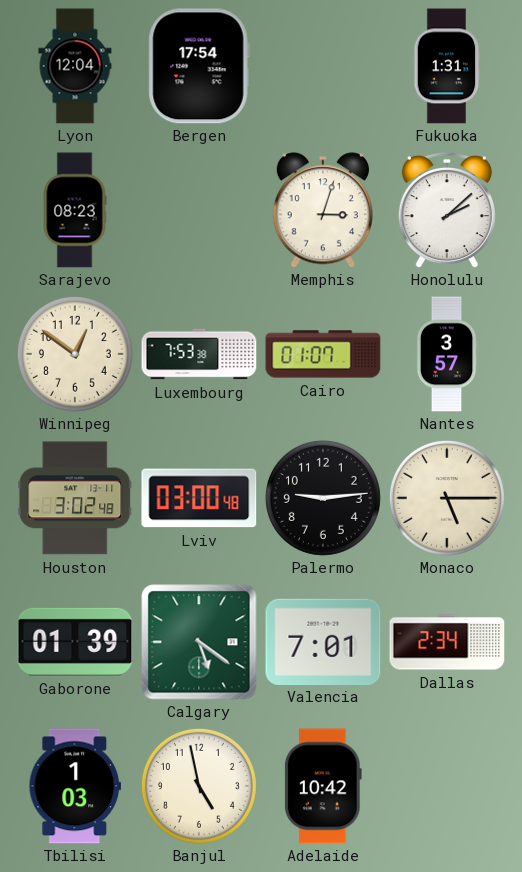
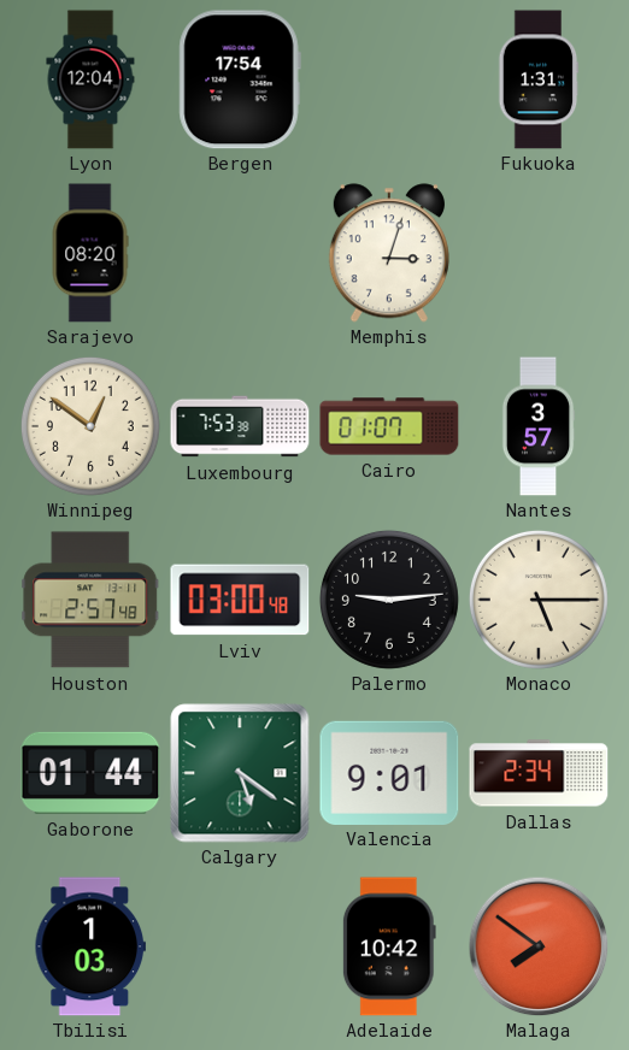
Sarajevo: 08:23 -> 08:20 (90, 253)
Honolulu: 2:08 -> none (447, 210)
Houston: 3:02 -> 2:57 (90, 600)
Gaborone: 01:39 -> 01:44 (90, 773)
Valencia: 7:01 -> 9:01 (389, 772)
Banjul: 4:58 -> none (199, 786)
Malaga: none -> 7:51 (539, 946)
